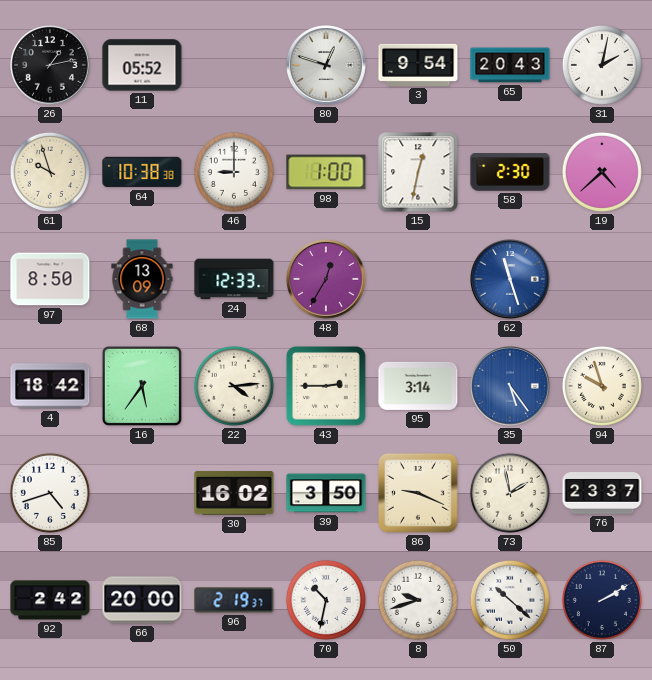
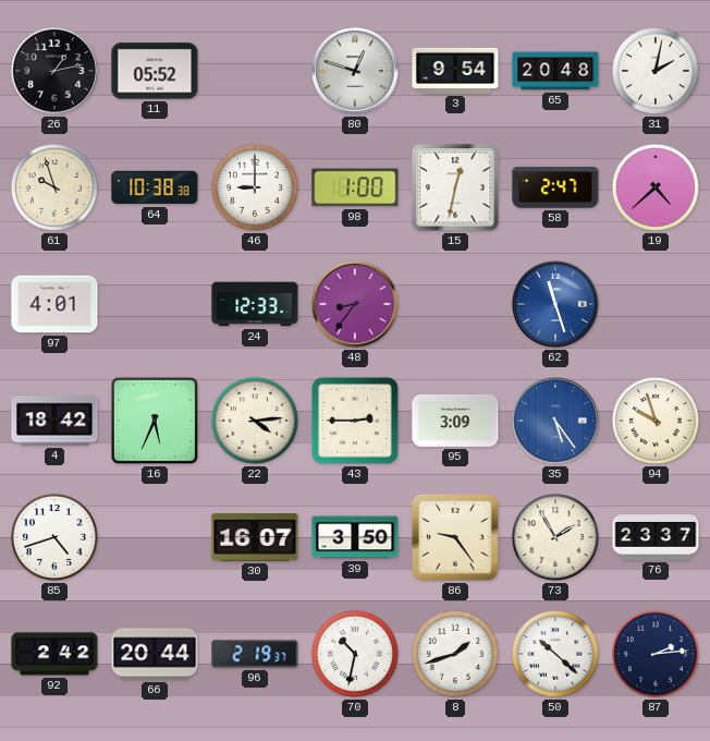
65: 20:43 -> 20:48 (555, 71)
58: 2:30 -> 2:47 (555, 187)
97: 8:50 -> 4:01 (54, 304)
68: 13:09 -> none (142, 279)
48: 12:35 -> 8:36 (355, 304)
16: 5:36 -> 5:34 (155, 421)
95: 3:14 -> 3:09 (455, 421)
30: 16:02 -> 16:07 (255, 537)
86: 9:19 -> 9:24 (455, 537)
73: 1:58 -> 1:55 (555, 537)
66: 20:00 -> 20:44 (155, 654)
8: 9:42 -> 1:42 (455, 654)
87: 2:10 -> 2:14 (656, 654)
